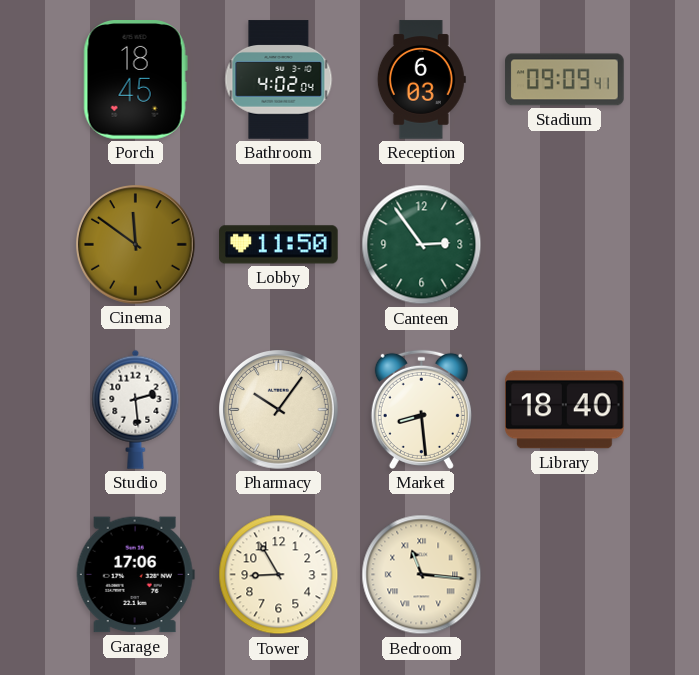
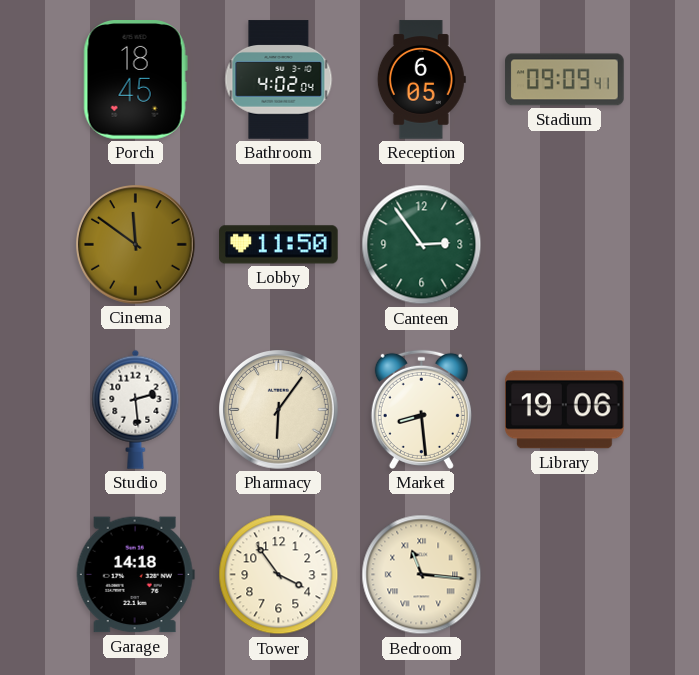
Reception: 6:03 -> 6:05 (421, 80)
Pharmacy: 10:06 -> 6:06 (279, 410)
Library: 18:40 -> 19:06 (565, 410)
Garage: 17:06 -> 14:18 (135, 575)
Tower: 8:55 -> 3:54 (279, 575)
